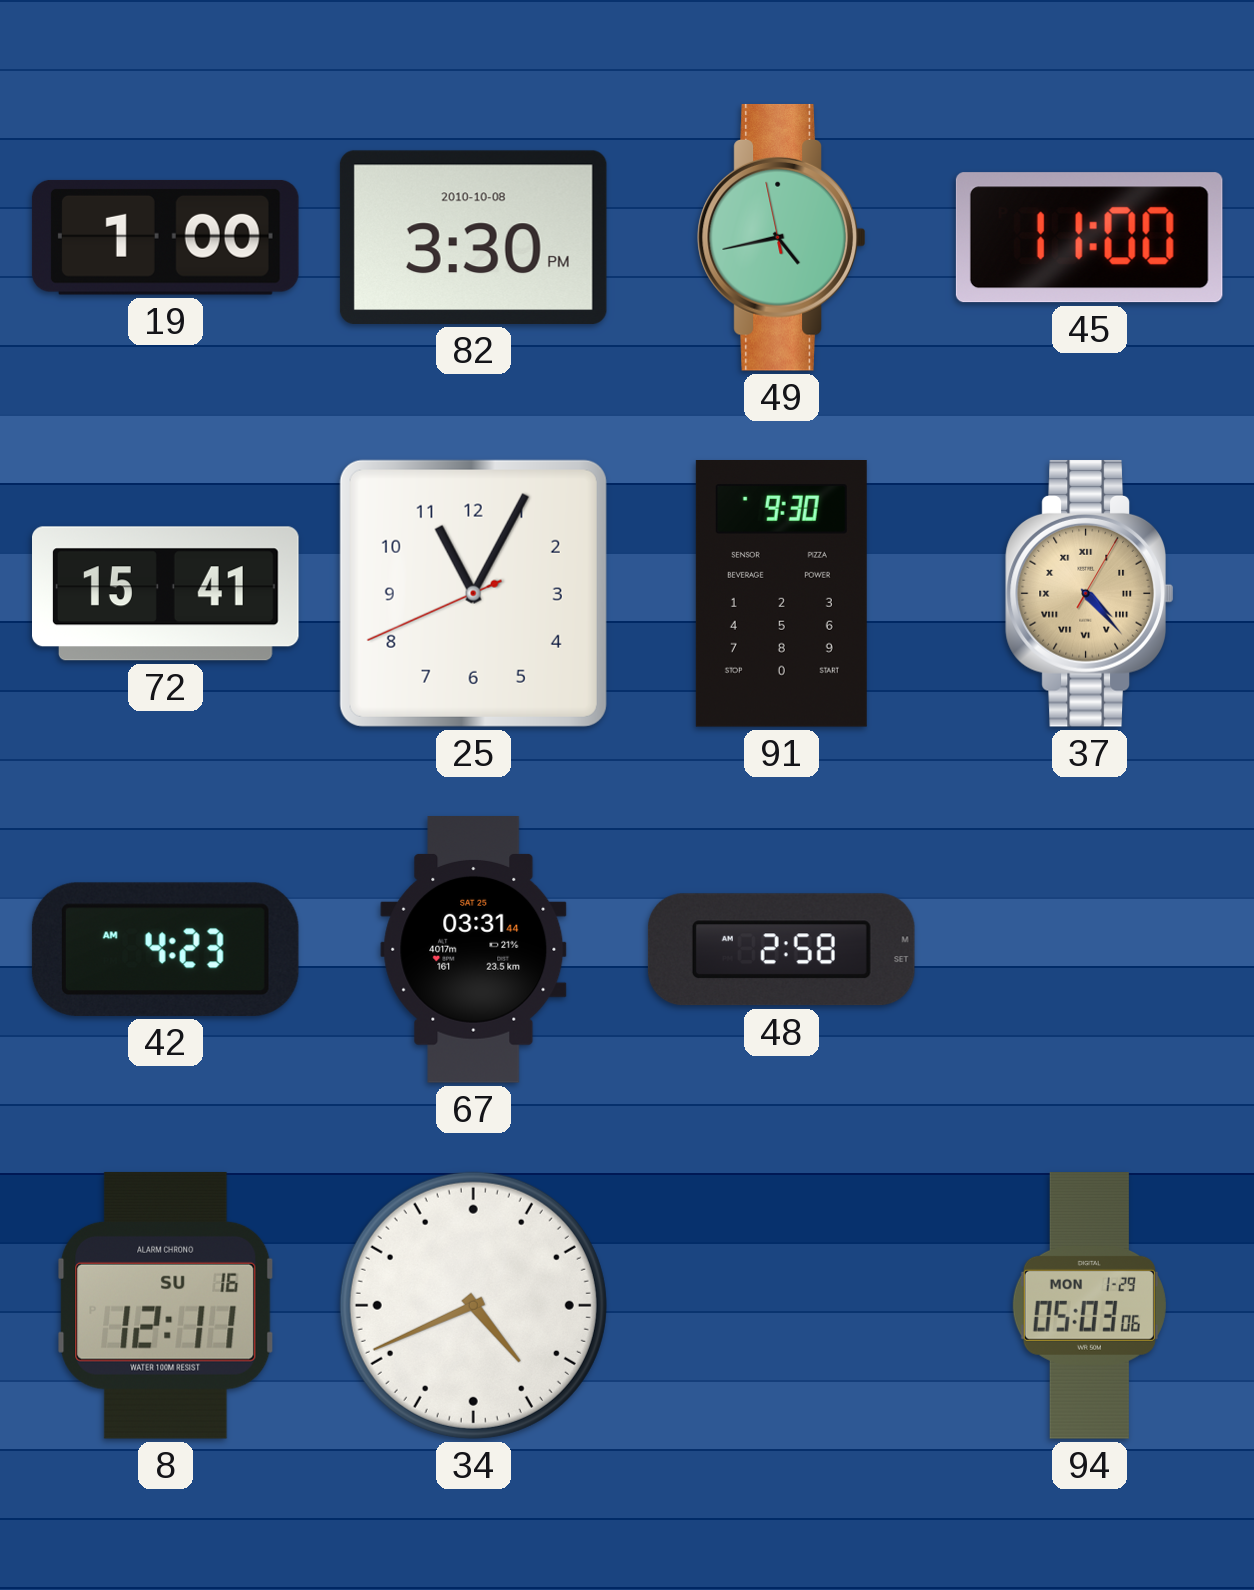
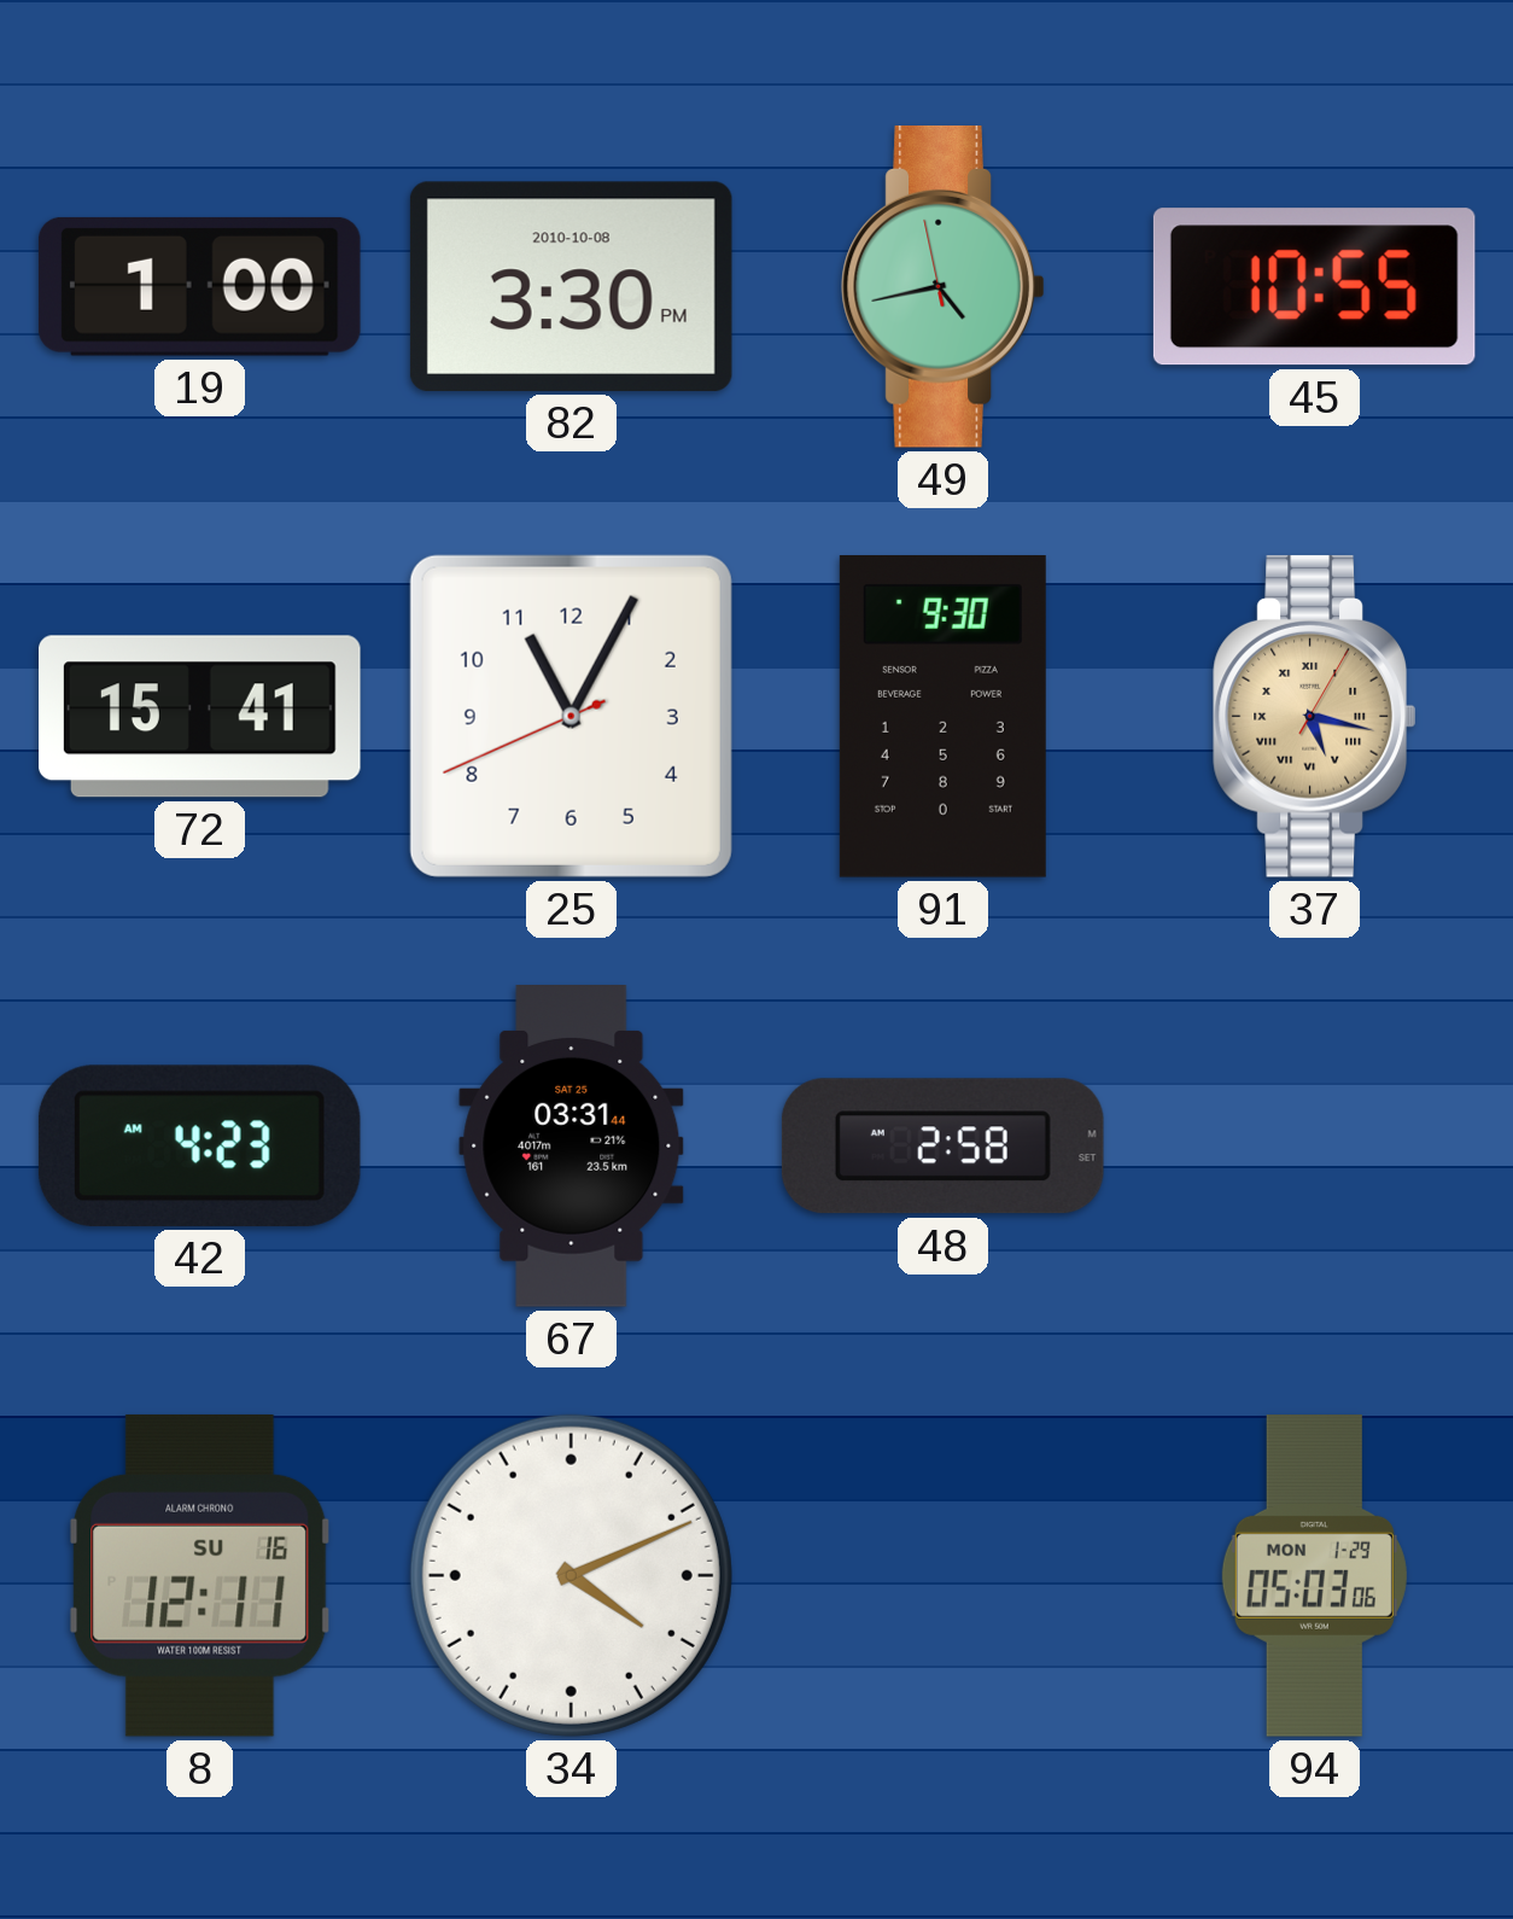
45: 11:00 -> 10:55 (1314, 287)
37: 4:23 -> 5:17 (1315, 716)
34: 4:41 -> 4:11 (571, 1575)
